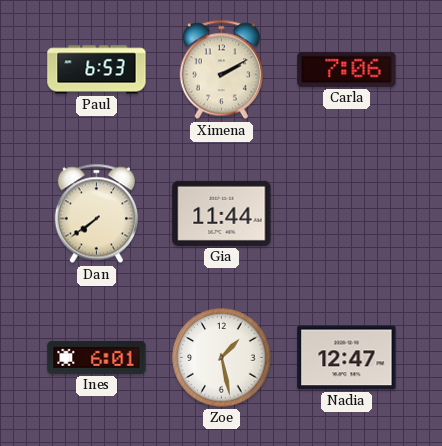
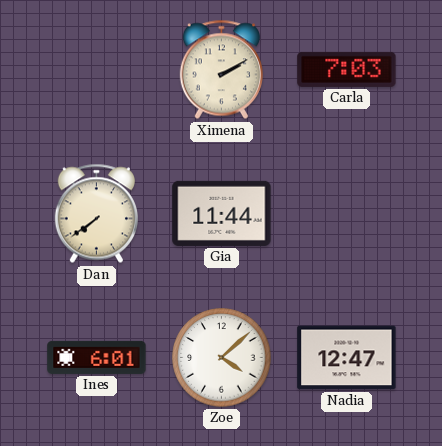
Paul: 6:53 -> none (97, 70)
Carla: 7:06 -> 7:03 (347, 69)
Zoe: 1:28 -> 4:08 (222, 358)
